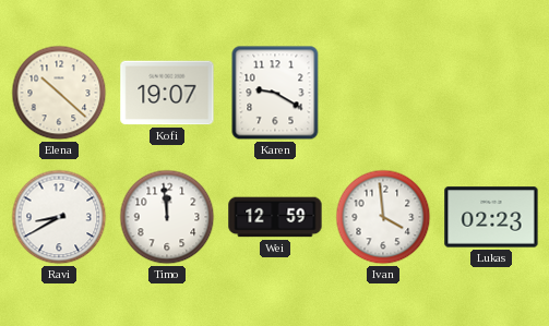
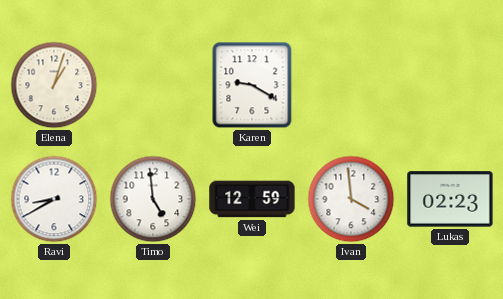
Elena: 10:22 -> 1:03 (54, 85)
Kofi: 19:07 -> none (167, 93)
Timo: 11:59 -> 4:59 (153, 199)
